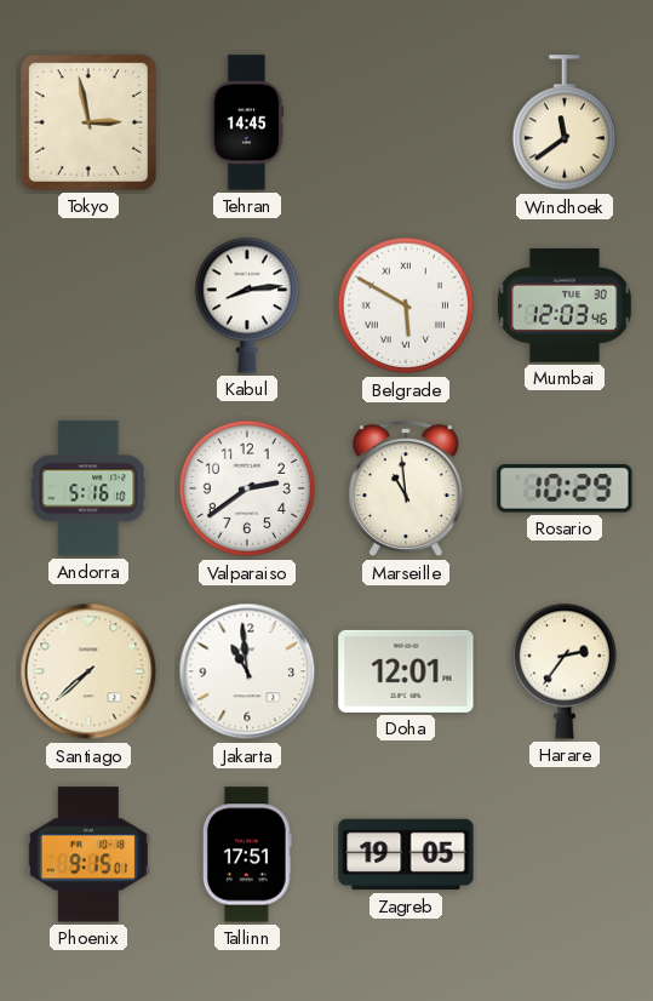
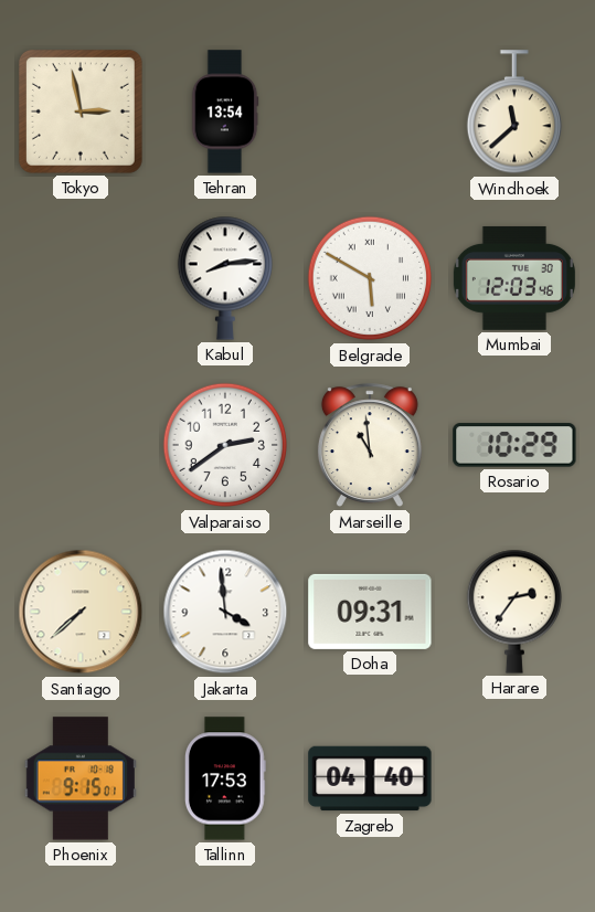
Tehran: 14:45 -> 13:54 (225, 112)
Windhoek: 11:39 -> 11:38 (513, 113)
Andorra: 5:16 -> none (88, 488)
Jakarta: 10:59 -> 3:59 (225, 612)
Doha: 12:01 -> 09:31 (370, 612)
Tallinn: 17:51 -> 17:53 (225, 778)
Zagreb: 19:05 -> 04:40 (370, 778)
